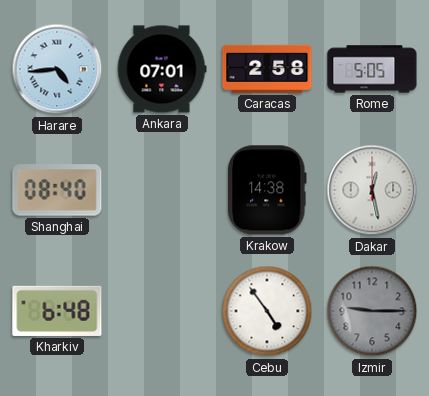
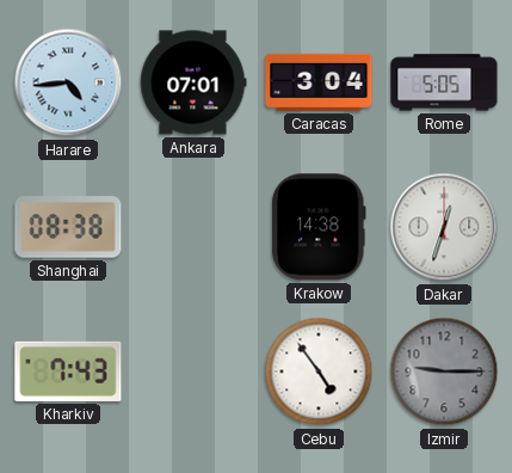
Caracas: 2:58 -> 3:04 (319, 82)
Shanghai: 08:40 -> 08:38 (68, 227)
Dakar: 12:28 -> 12:33 (444, 227)
Kharkiv: 6:48 -> 7:43 (68, 371)
